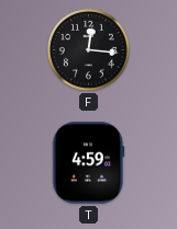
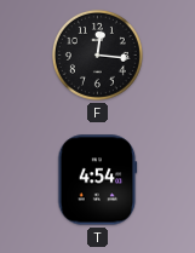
T: 4:59 -> 4:54 (98, 180)
